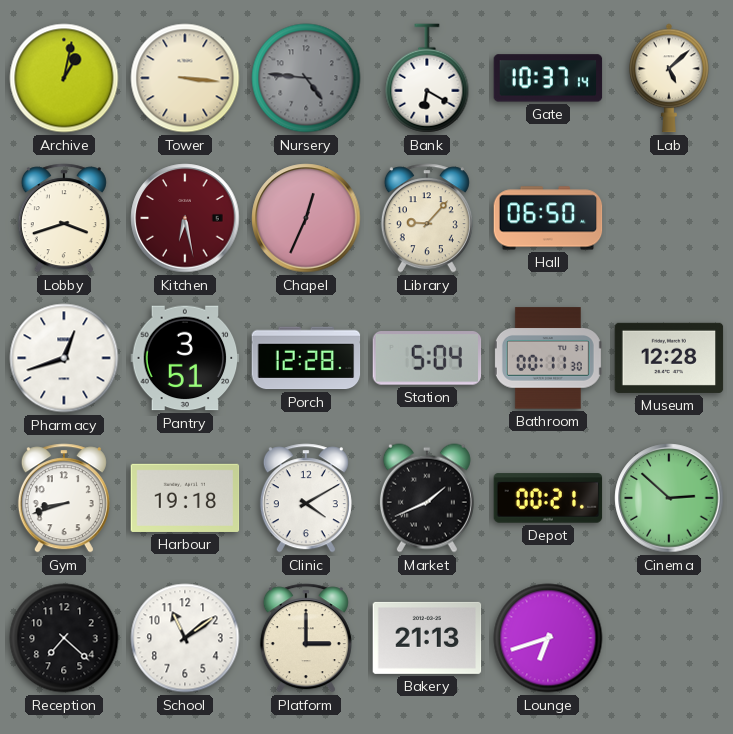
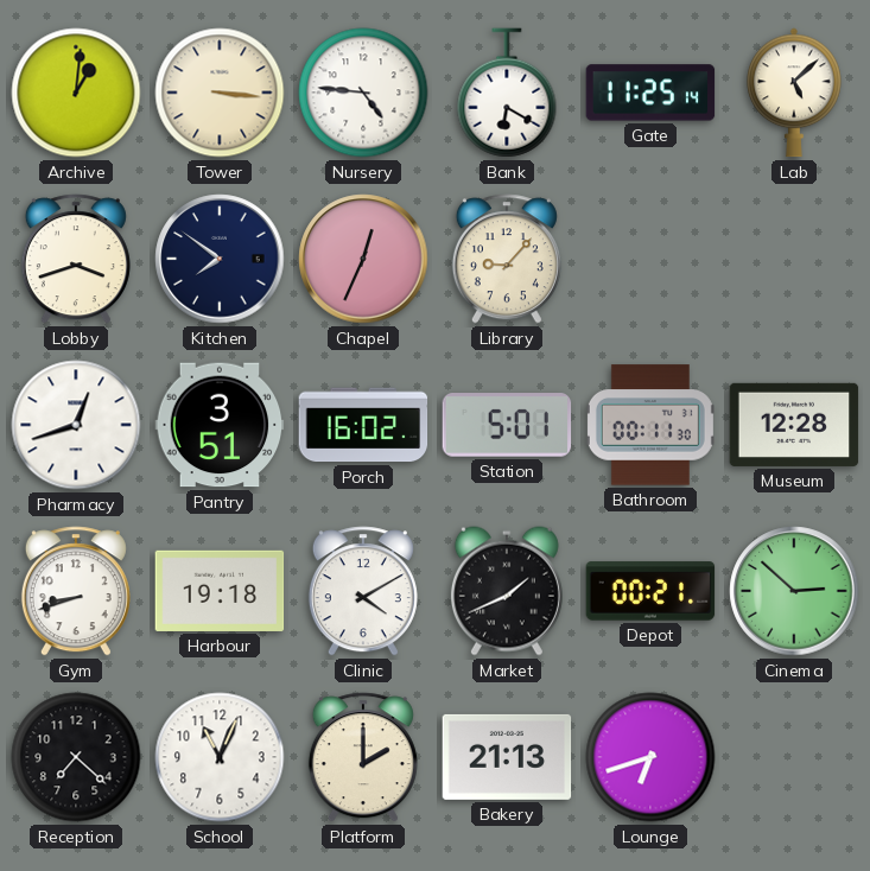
Archive: 1:02 -> 1:01 (76, 93)
Nursery dial: grey -> white (363, 93)
Gate: 10:37 -> 11:25 (650, 93)
Kitchen: 6:28 -> 7:51 (220, 259)
Kitchen dial: burgundy -> navy (220, 259)
Hall: 06:50 -> none (548, 218)
Porch: 12:28 -> 16:02 (363, 425)
Station: 5:04 -> 5:01 (507, 425)
School: 11:09 -> 11:04 (220, 757)
Platform: 3:00 -> 2:00 (363, 757)
